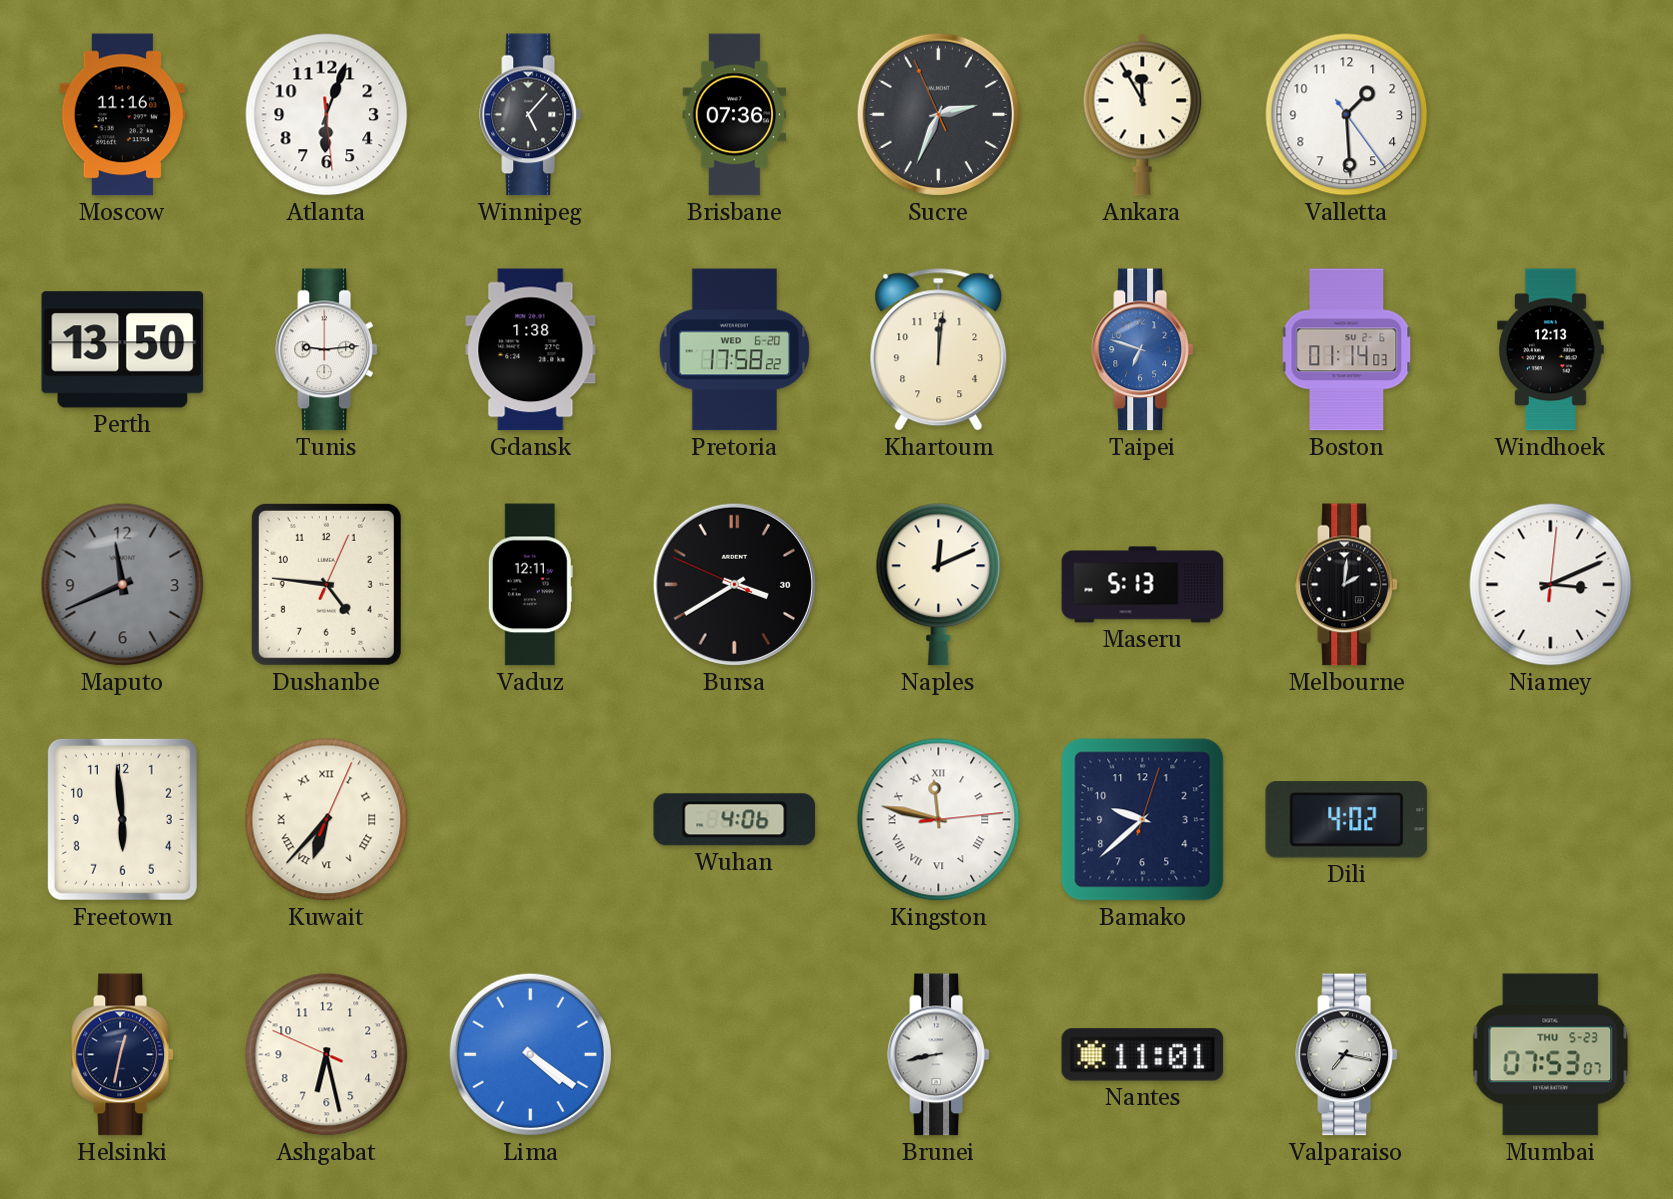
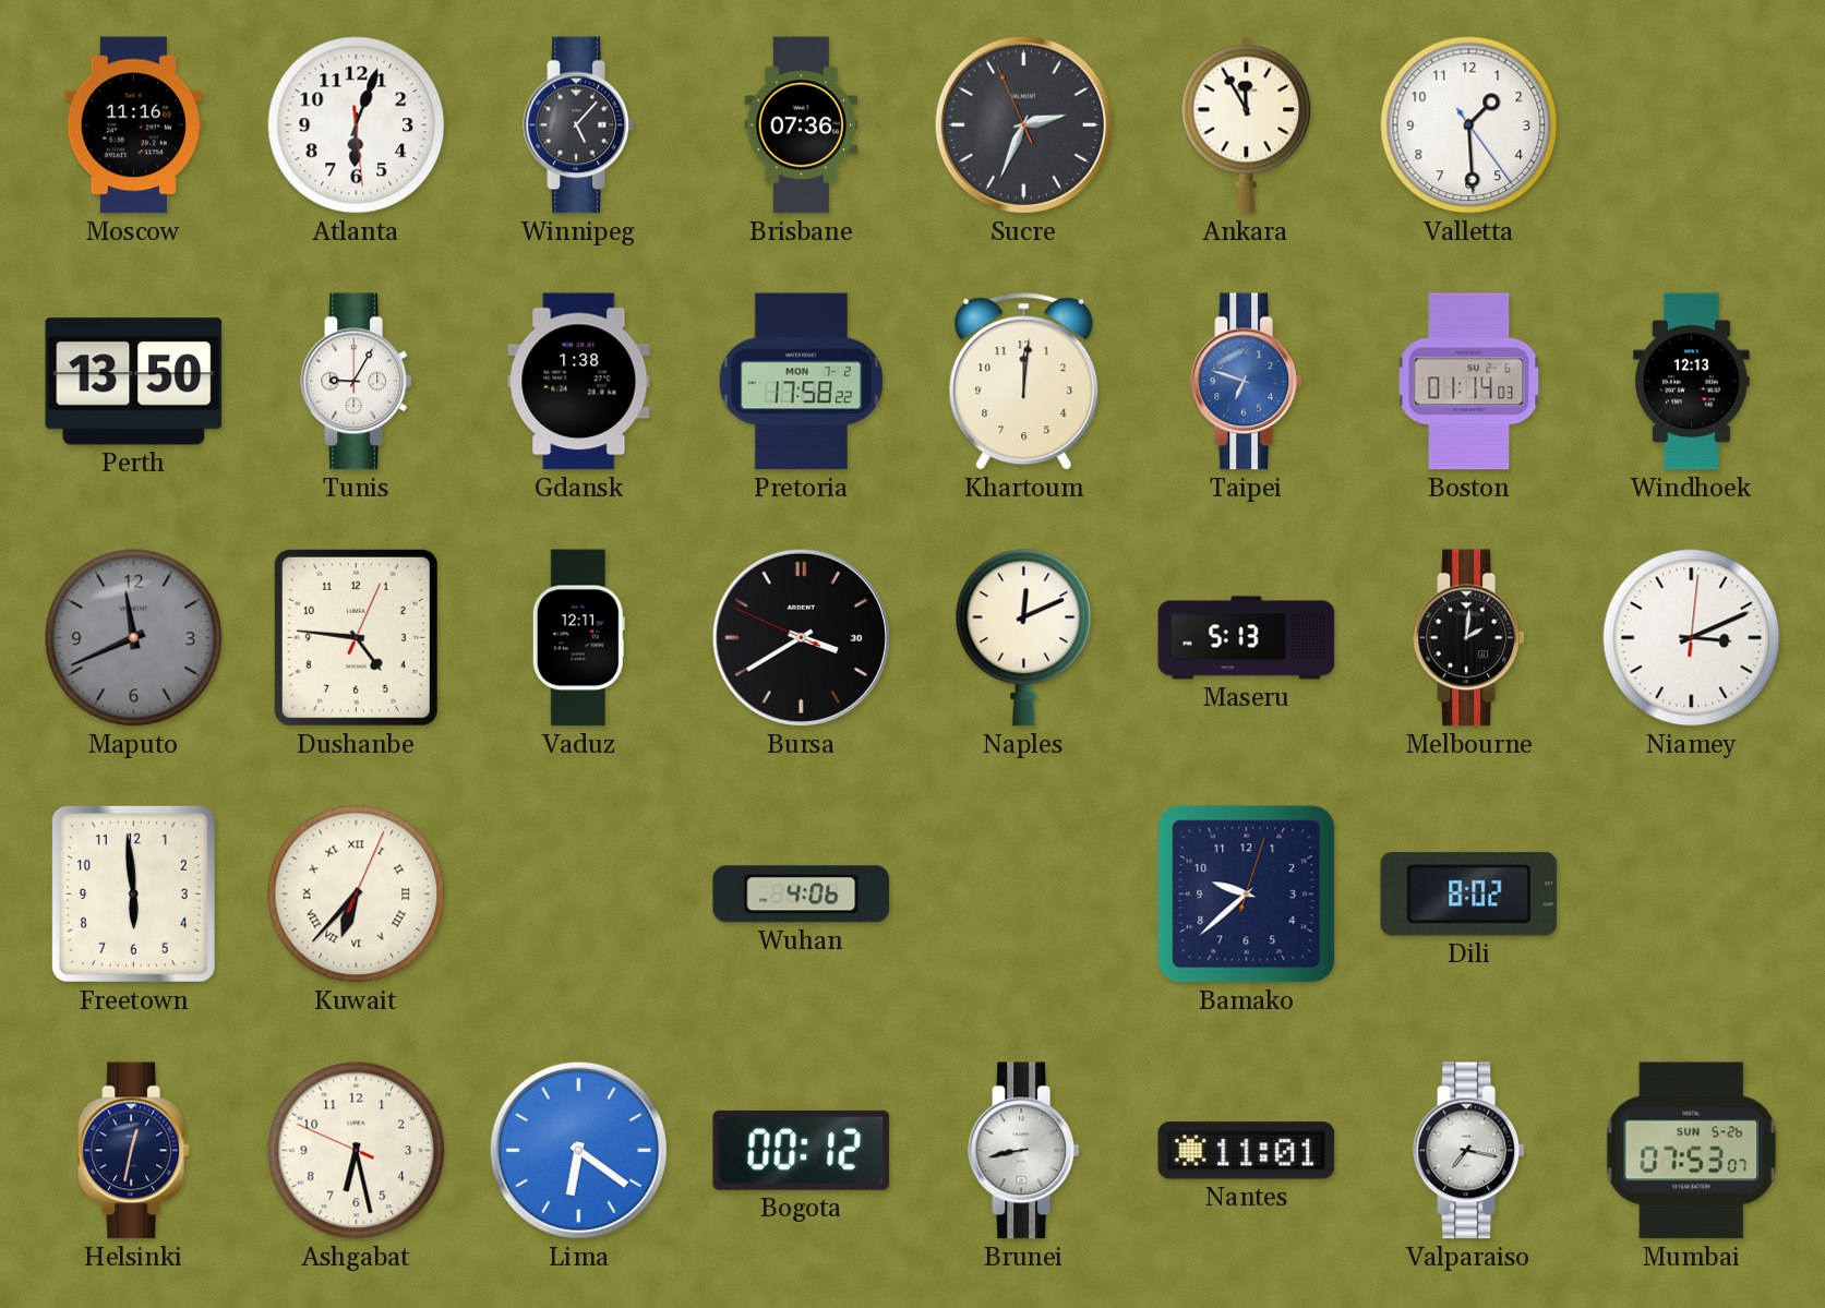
Tunis: 9:14 -> 9:05 (356, 382)
Pretoria date: WED 6-20 -> MON 7-2 (802, 382)
Kingston: 11:47 -> none (939, 820)
Dili: 4:02 -> 8:02 (1469, 895)
Lima: 4:21 -> 6:21 (578, 1150)
Bogota: none -> 00:12 (802, 1150)
Mumbai date: THU 5-23 -> SUN 5-26 (1692, 1151)
